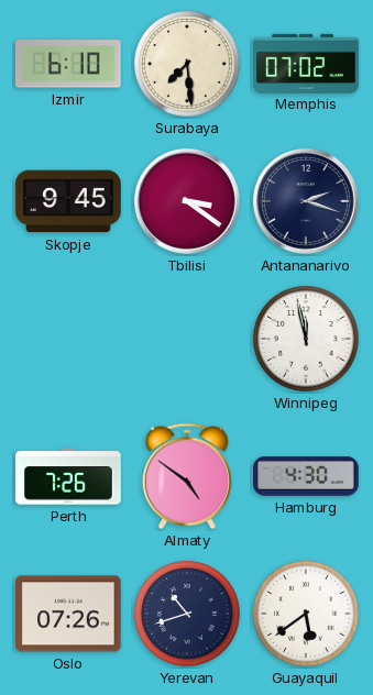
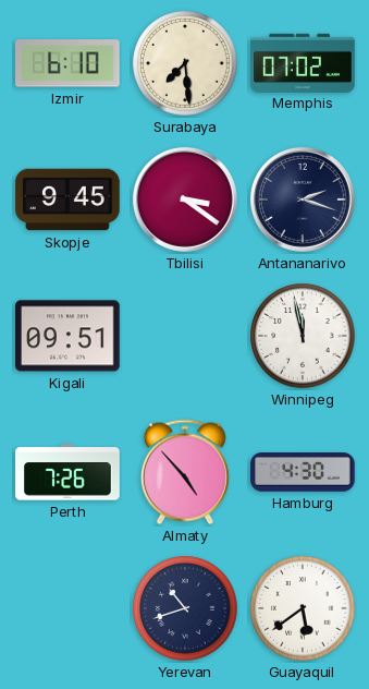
Kigali: none -> 09:51 (67, 336)
Almaty: 4:51 -> 4:53 (185, 472)
Oslo: 07:26 -> none (68, 614)
